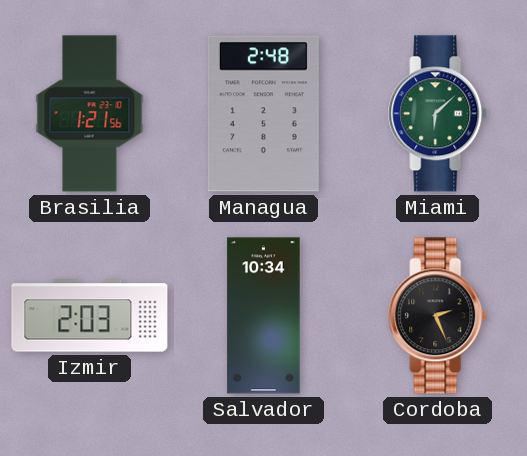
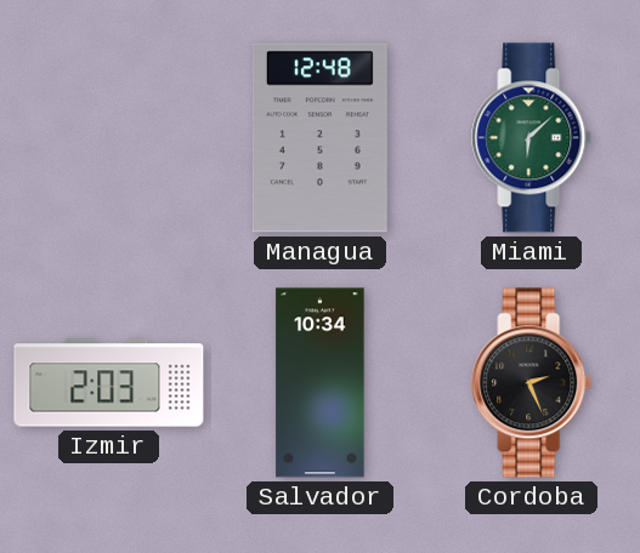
Brasilia: 1:21 -> none (90, 114)
Managua: 2:48 -> 12:48 (319, 138)
